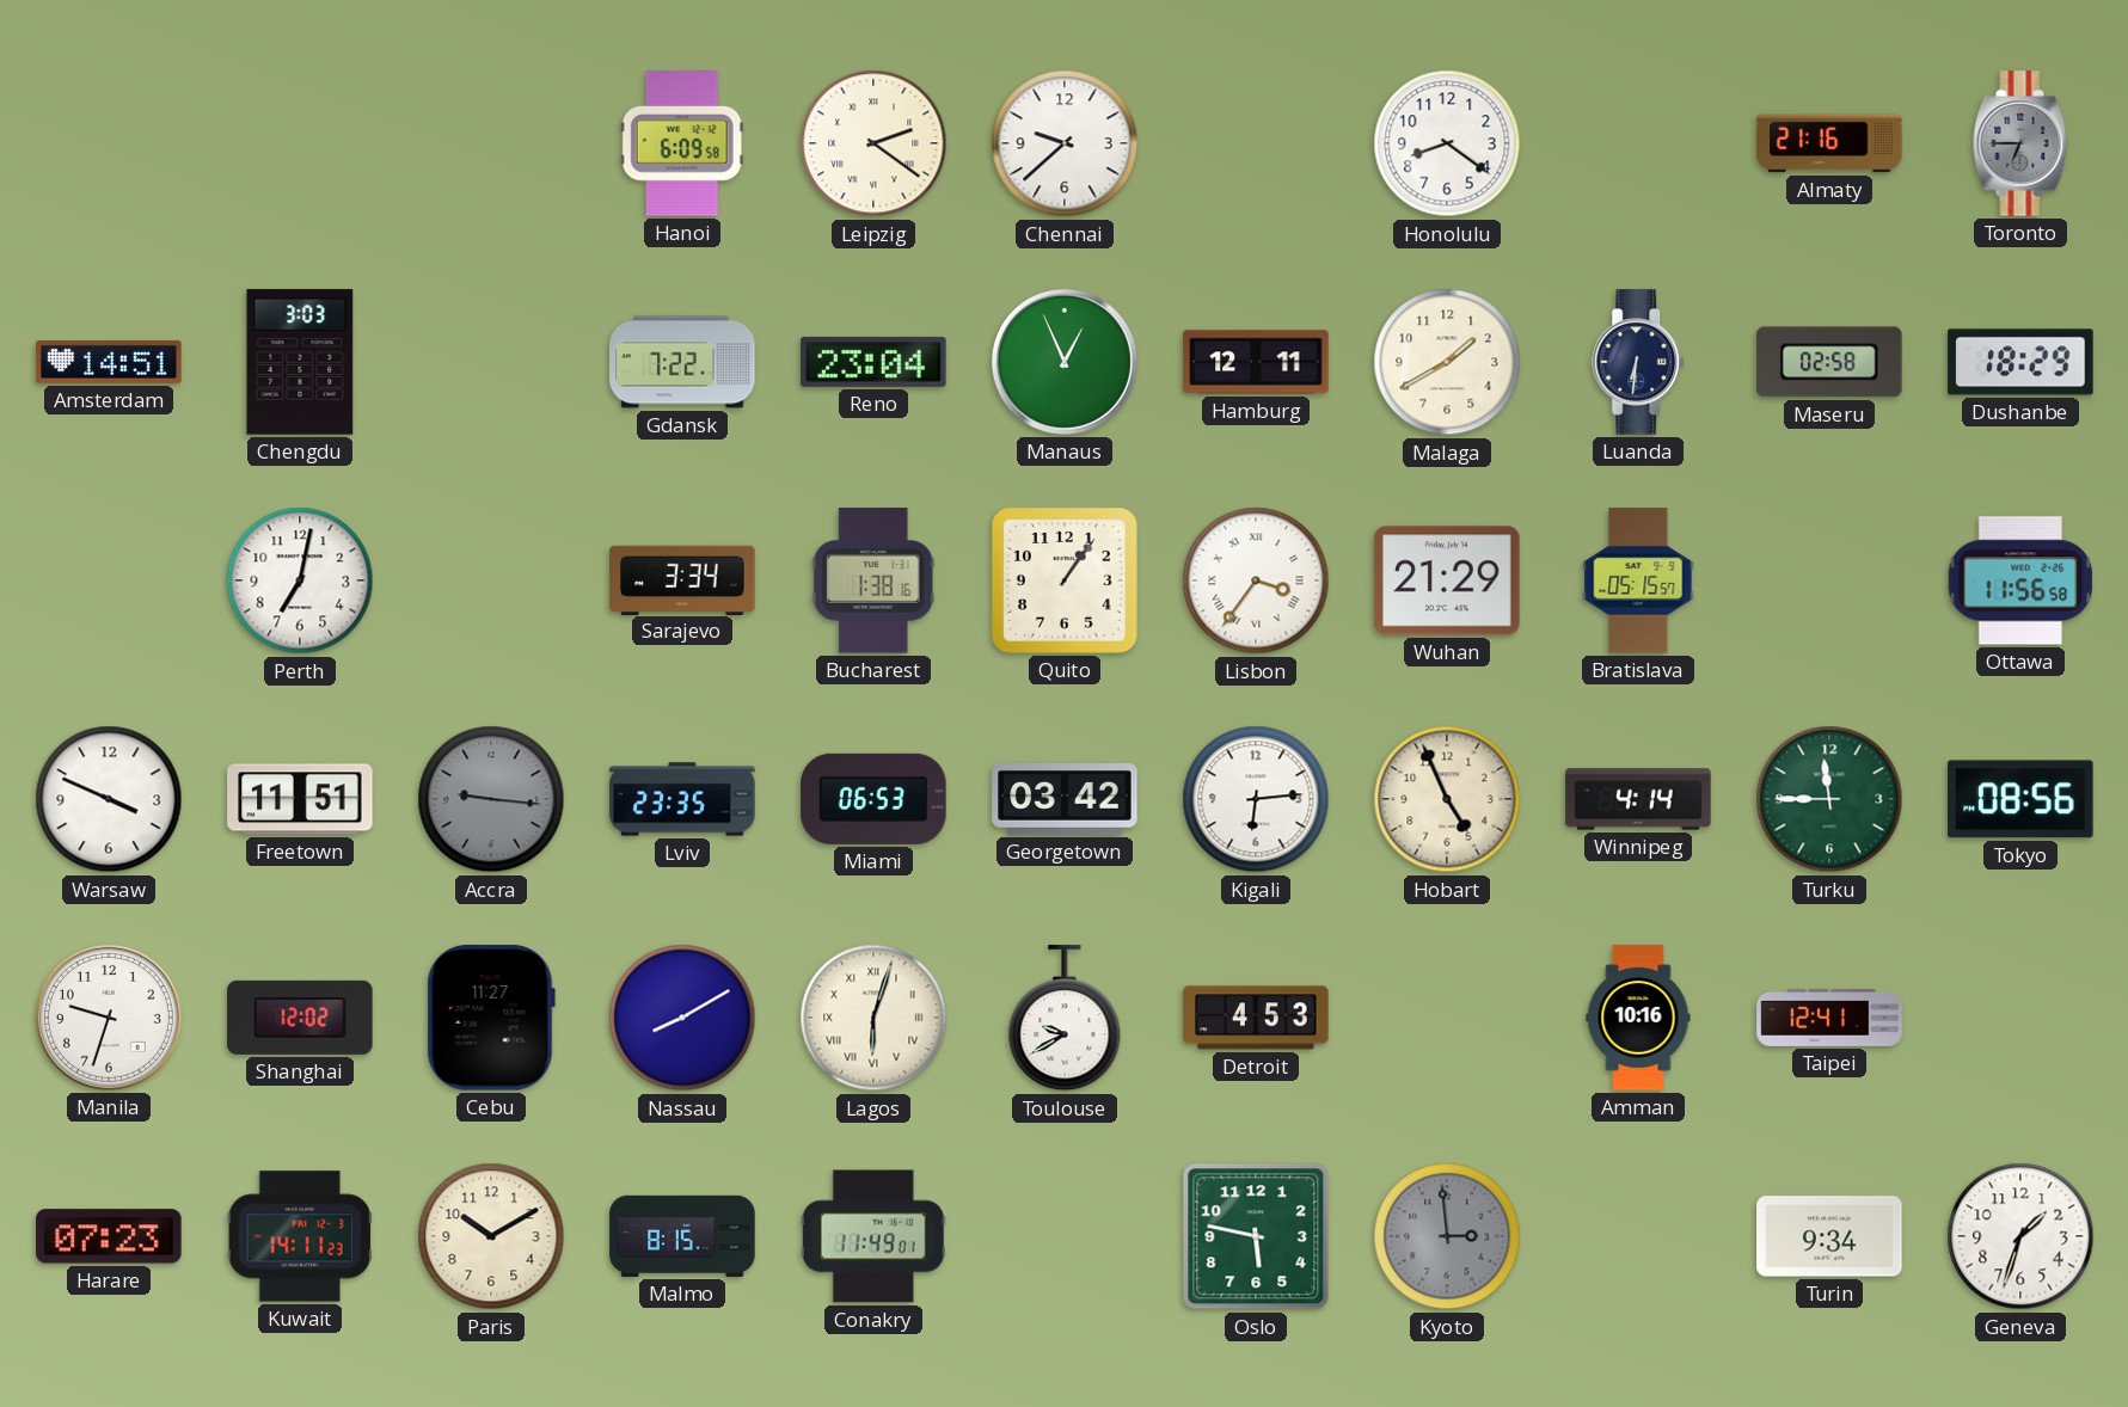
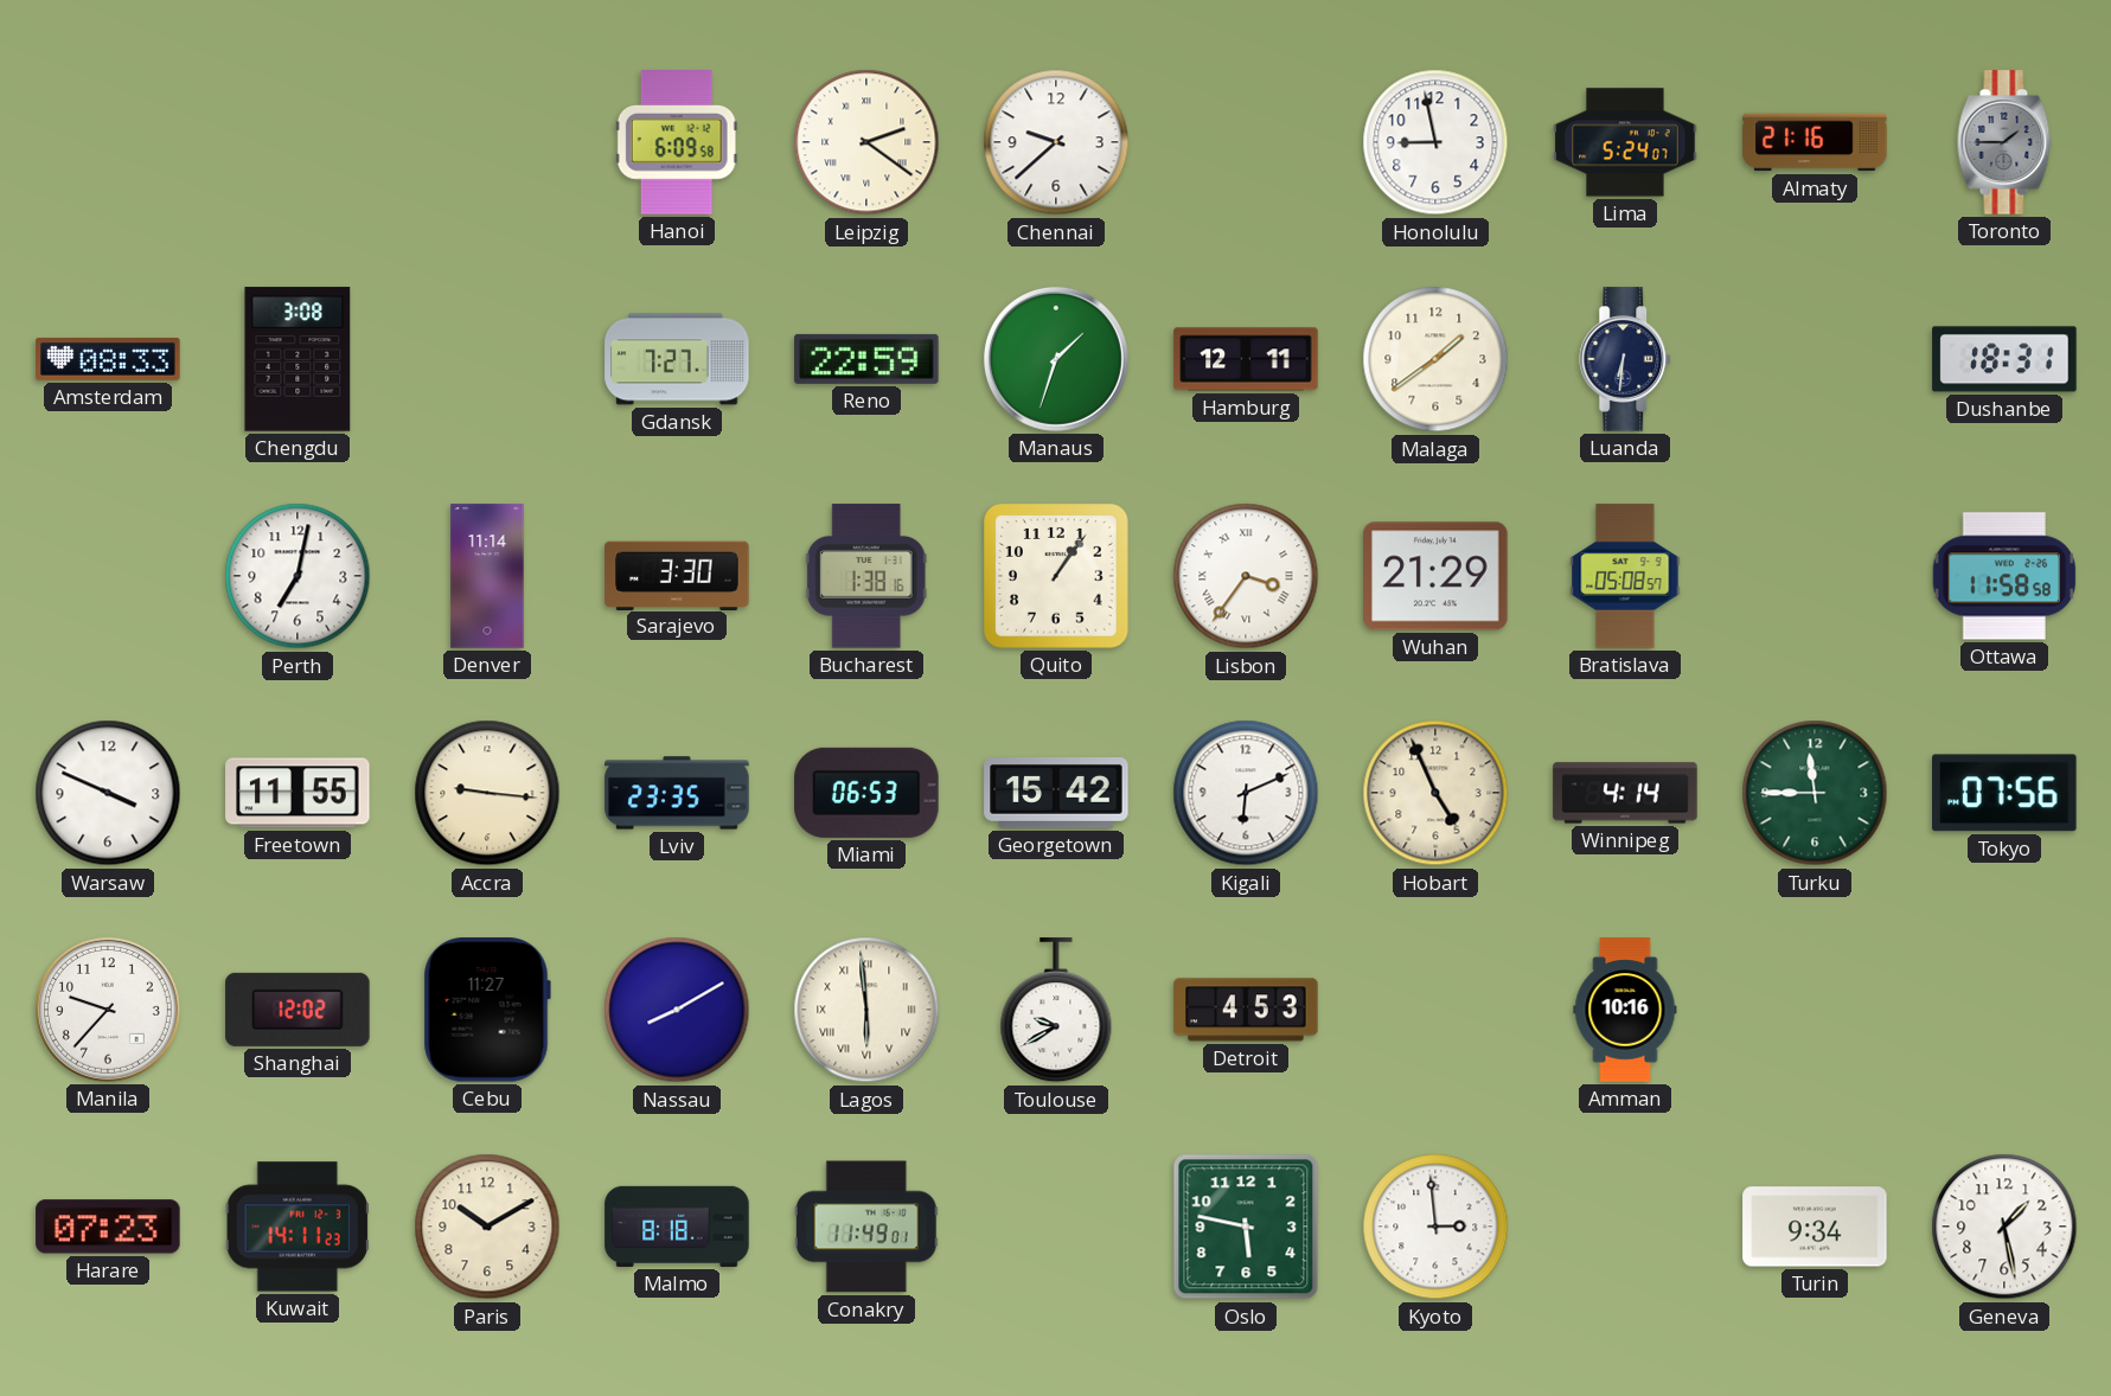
Honolulu: 8:21 -> 8:58 (1435, 142)
Lima: none -> 5:24 (1625, 142)
Toronto: 6:45 -> 1:45 (2004, 142)
Amsterdam: 14:51 -> 08:33 (108, 359)
Chengdu: 3:03 -> 3:08 (298, 359)
Gdansk: 7:22 -> 7:27 (677, 359)
Reno: 23:04 -> 22:59 (866, 359)
Manaus: 12:56 -> 1:33 (1056, 359)
Malaga: 1:40 -> 1:39 (1435, 359)
Maseru: 02:58 -> none (1829, 362)
Dushanbe: 18:29 -> 18:31 (2004, 359)
Denver: none -> 11:14 (487, 576)
Sarajevo: 3:34 -> 3:30 (677, 575)
Bratislava: 05:15 -> 05:08 (1625, 576)
Ottawa: 11:56 -> 11:58 (2004, 576)
Freetown: 11:51 -> 11:55 (298, 793)
Accra dial: grey -> cream (487, 793)
Georgetown: 03:42 -> 15:42 (1056, 794)
Kigali: 6:14 -> 6:11 (1246, 793)
Tokyo: 08:56 -> 07:56 (2004, 793)
Manila: 9:33 -> 9:37 (108, 1010)
Lagos: 6:03 -> 5:59 (866, 1010)
Taipei: 12:41 -> none (1829, 1018)
Malmo: 8:15 -> 8:18 (677, 1227)
Kyoto dial: grey -> white (1435, 1227)
Geneva: 1:33 -> 1:28 (2004, 1227)
